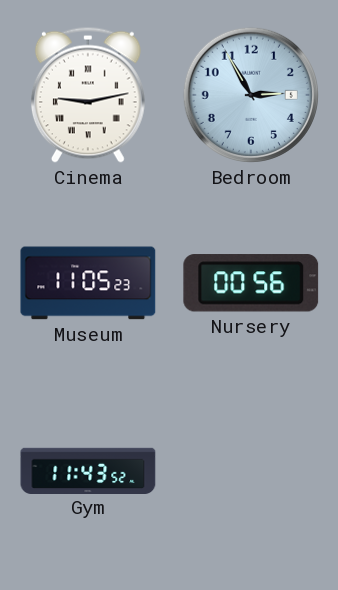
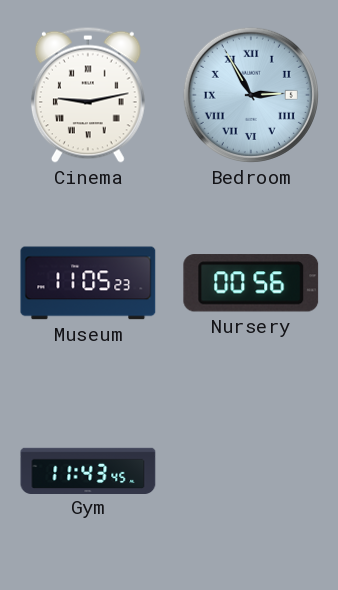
Bedroom numerals: Arabic -> Roman (251, 95)
Gym: 11:43:52 -> 11:43:45 (88, 470)
